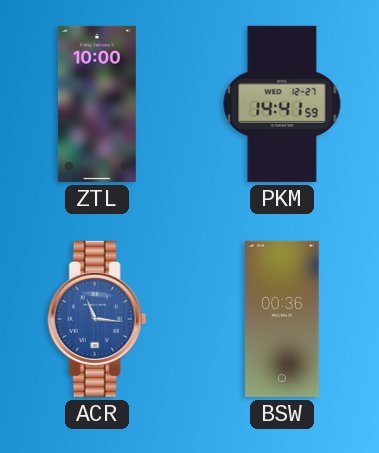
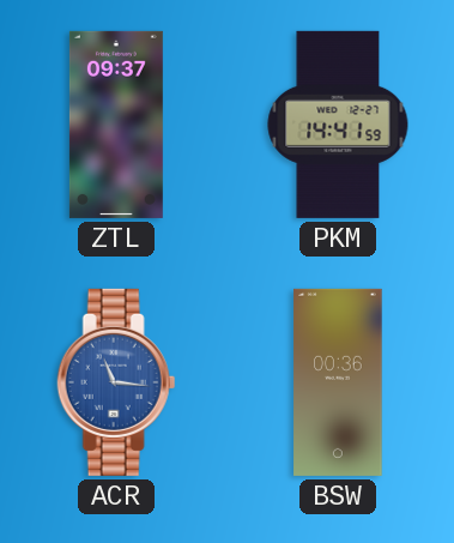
ZTL: 10:00 -> 09:37 (116, 125)
